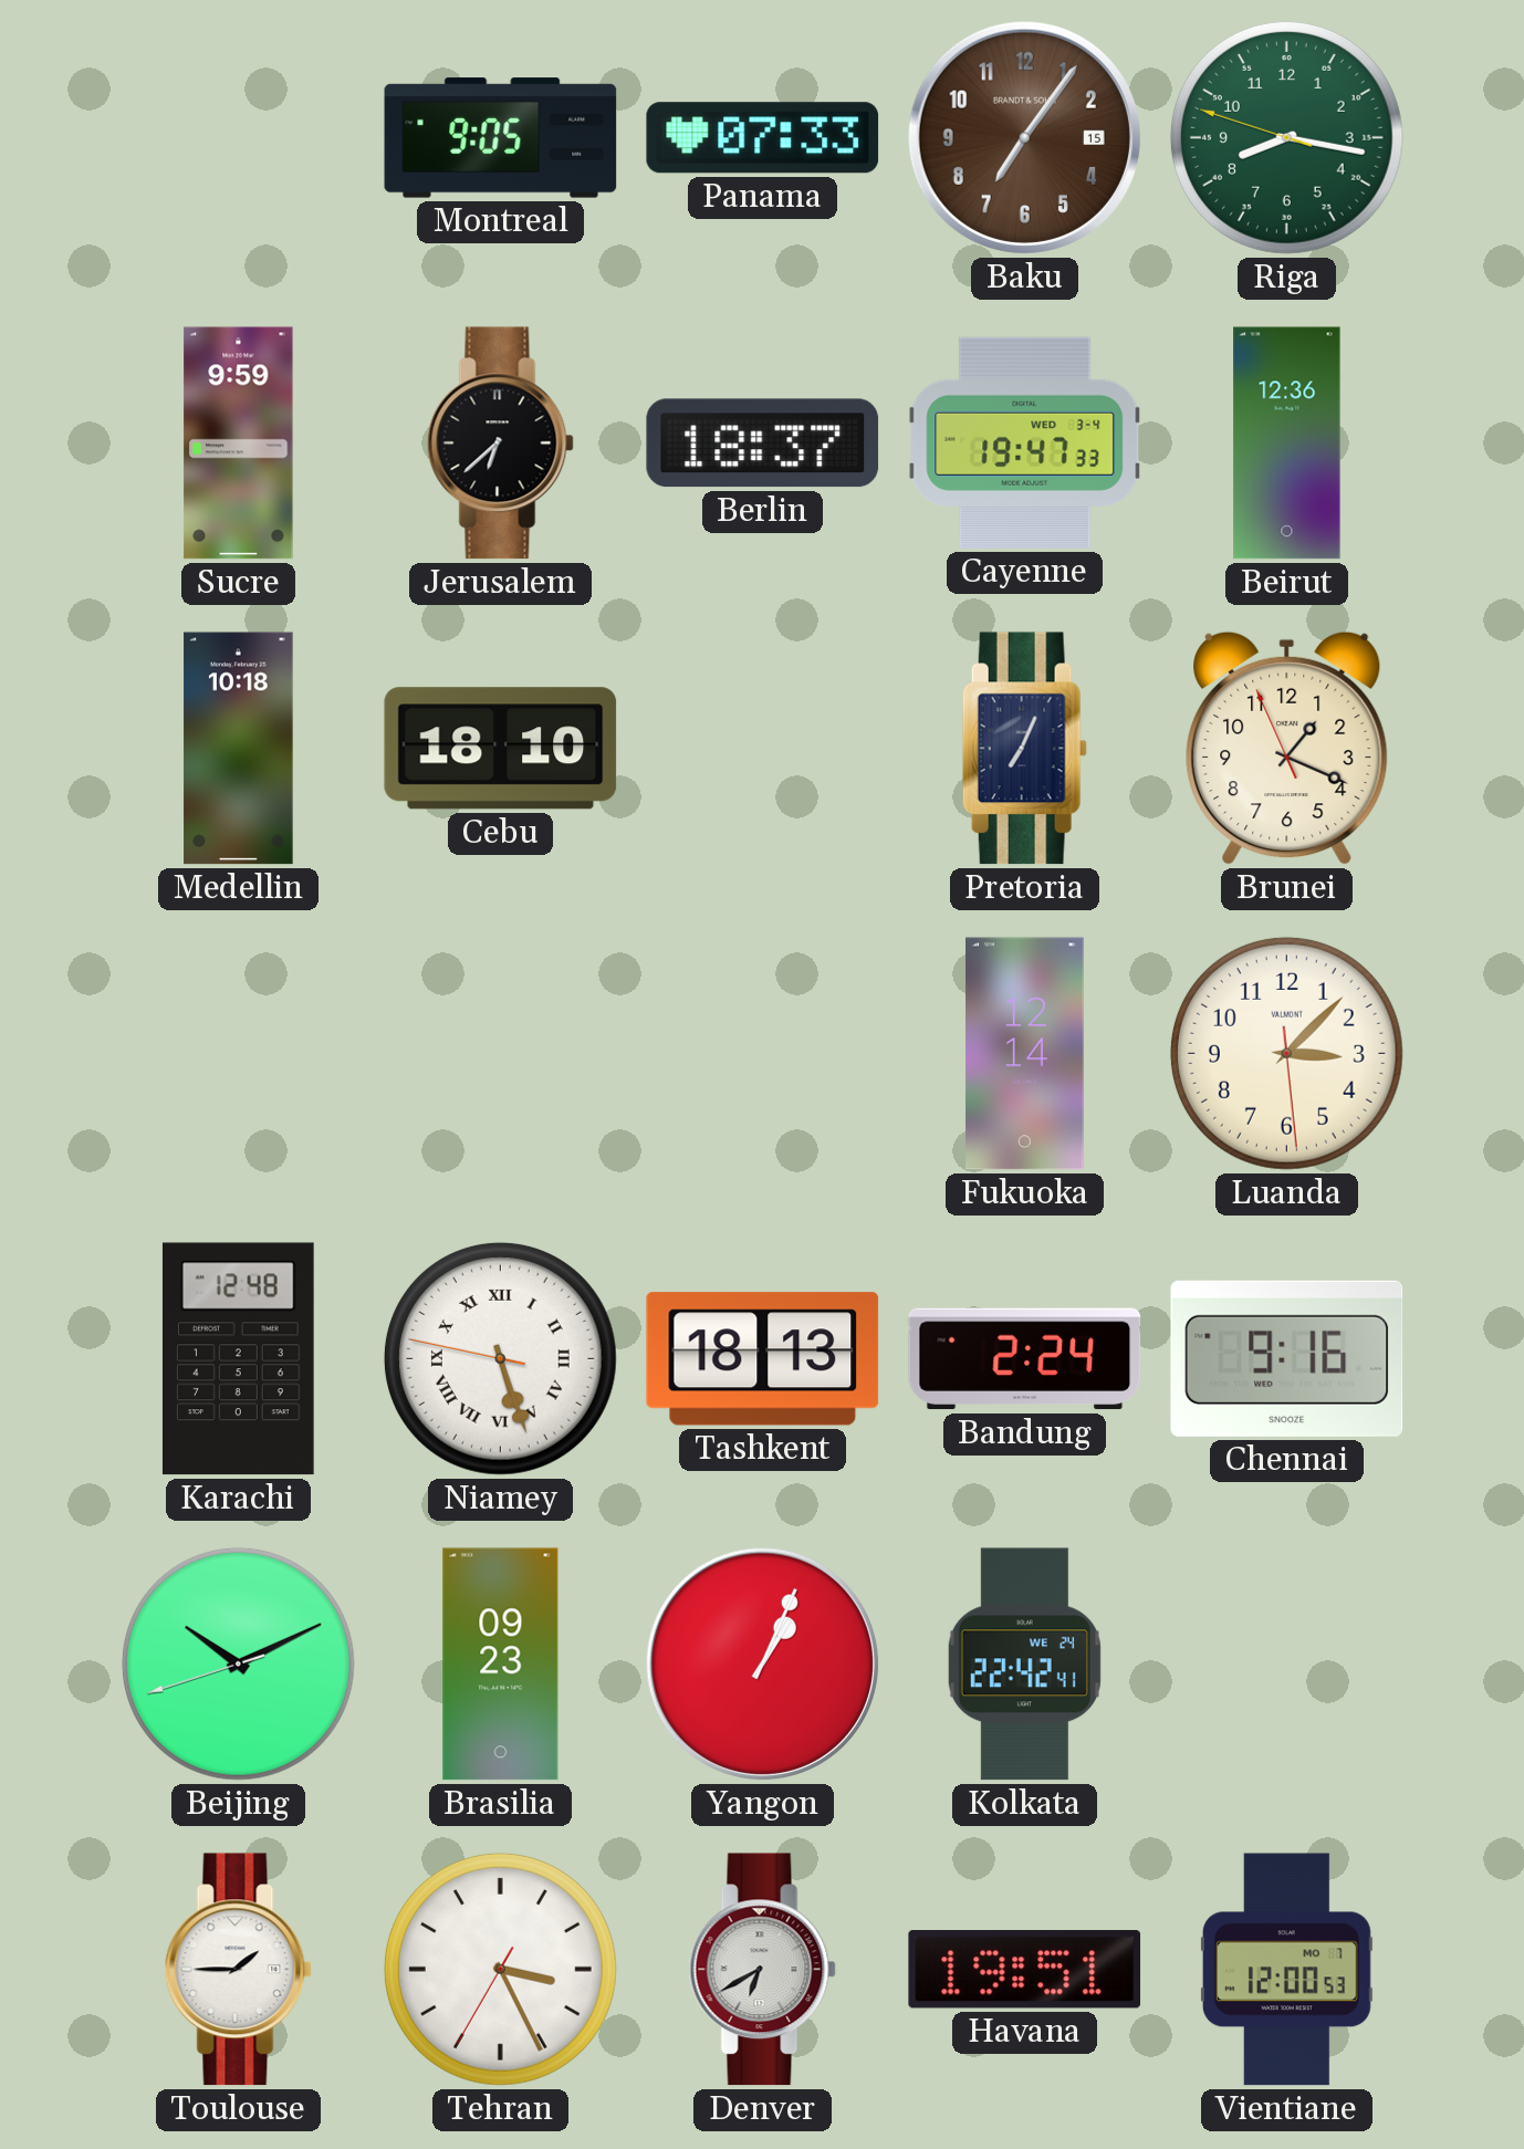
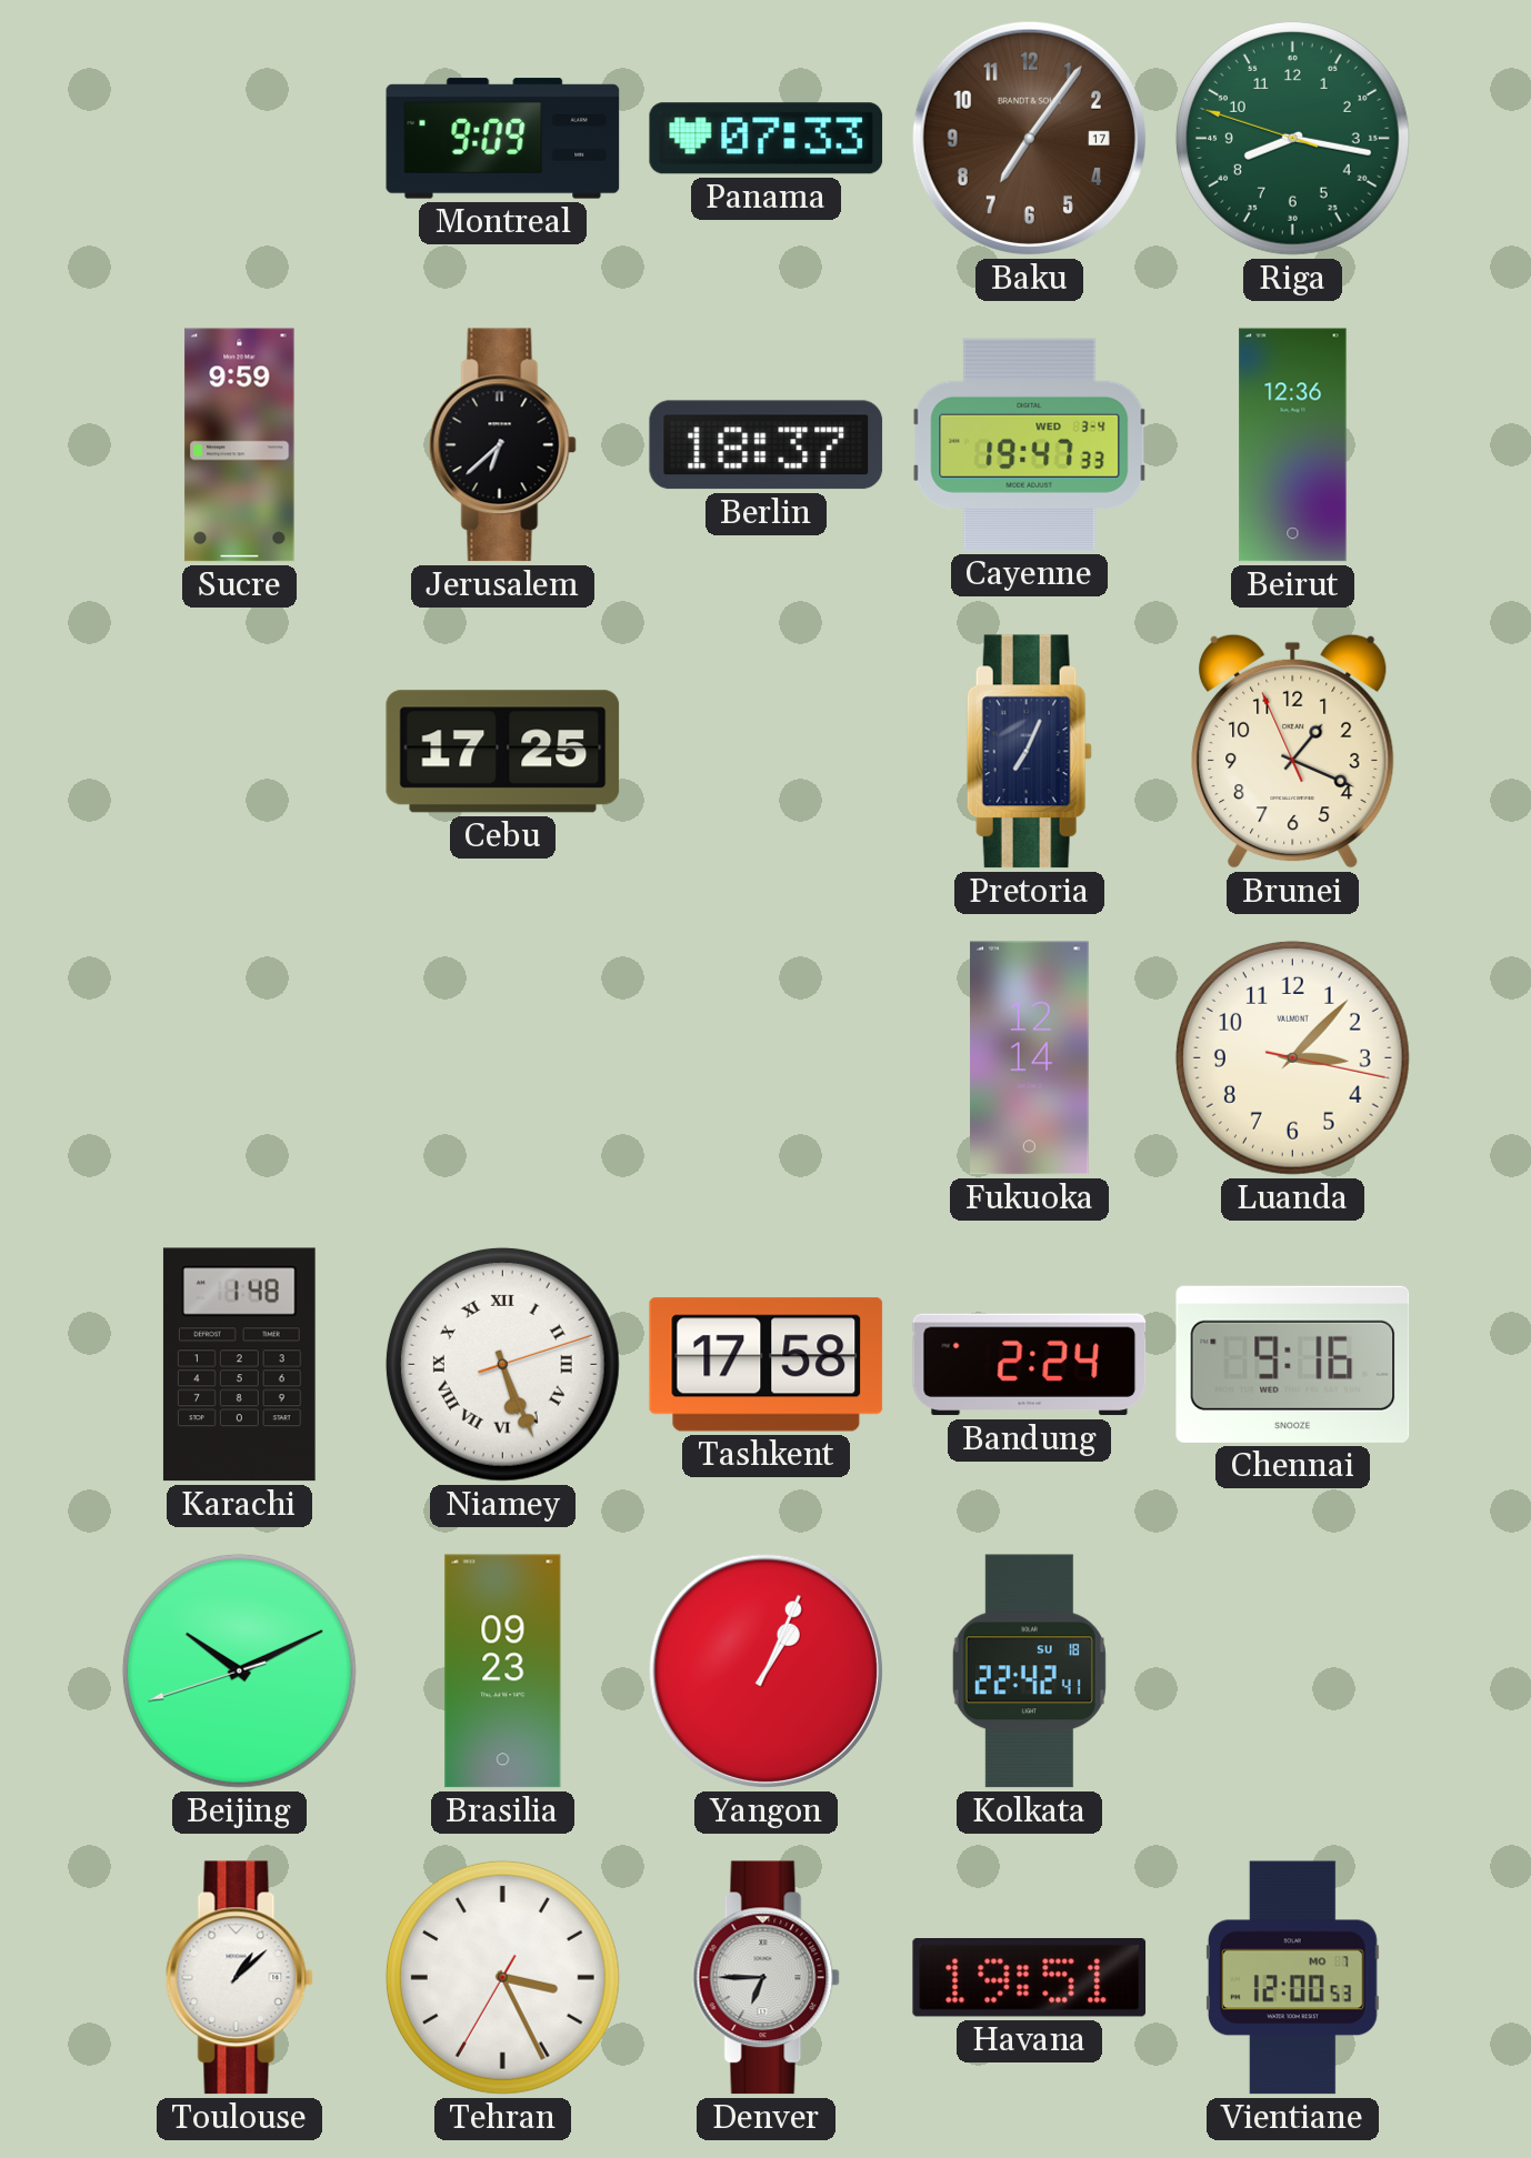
Montreal: 9:05 -> 9:09 (503, 139)
Baku date: 15 -> 17 (1029, 138)
Medellin: 10:18 -> none (239, 749)
Cebu: 18:10 -> 17:25 (503, 752)
Luanda: 3:07:29 -> 3:07:17 (1292, 1057)
Karachi: 12:48 -> 1:48 (239, 1365)
Niamey: 5:26:47 -> 5:26:12 (502, 1364)
Tashkent: 18:13 -> 17:58 (767, 1365)
Kolkata date: WE 24 -> SU 18 (1029, 1672)
Toulouse: 1:45 -> 1:08 (239, 1978)
Denver: 6:40 -> 6:45 (765, 1978)
